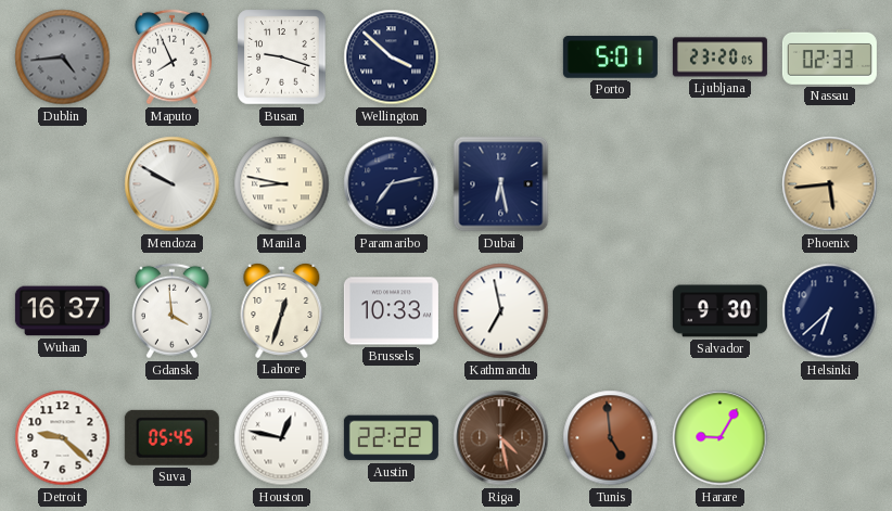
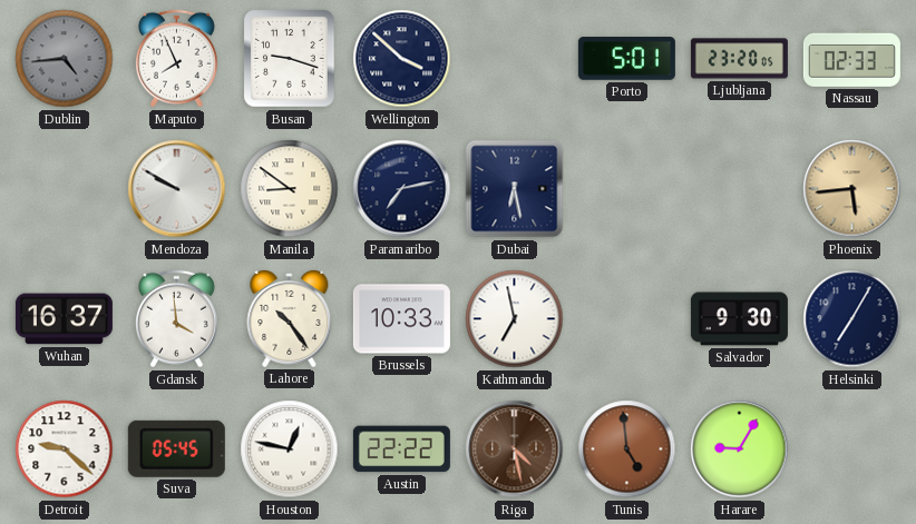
Manila: 8:47 -> 8:51 (290, 189)
Lahore: 12:33 -> 10:24 (290, 318)
Helsinki: 6:38 -> 7:05 (852, 319)
